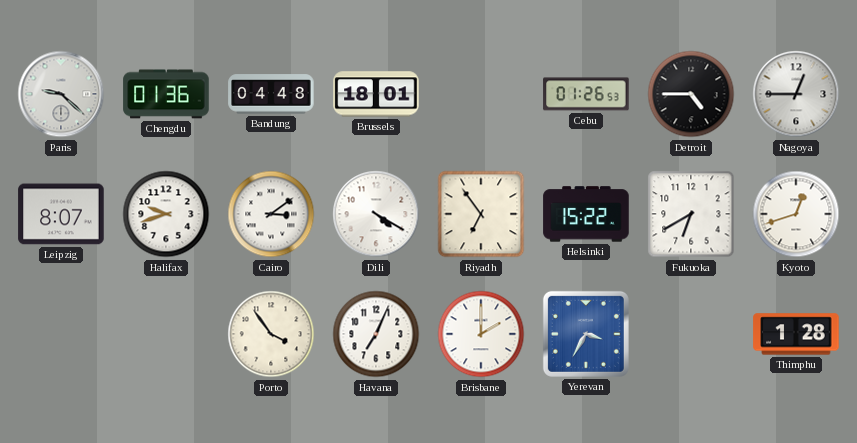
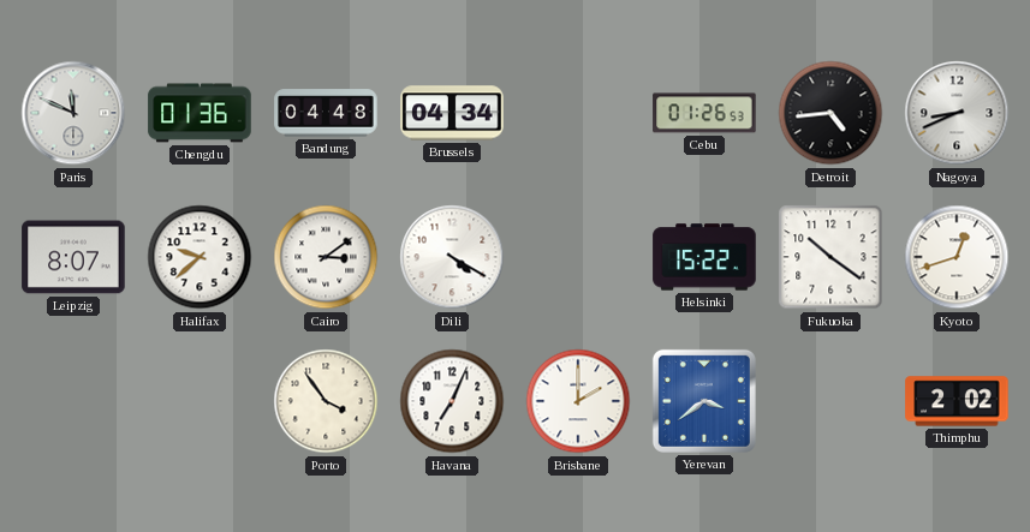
Paris: 9:22 -> 11:49 (73, 113)
Brussels: 18:01 -> 04:34 (452, 113)
Detroit: 4:45 -> 4:44 (830, 113)
Nagoya: 12:45 -> 8:41 (957, 113)
Halifax: 9:42 -> 9:38 (200, 257)
Riyadh: 6:54 -> none (481, 214)
Fukuoka: 6:40 -> 10:21 (830, 257)
Yerevan: 3:35 -> 3:39 (704, 401)
Thimphu: 1:28 -> 2:02 (957, 401)
